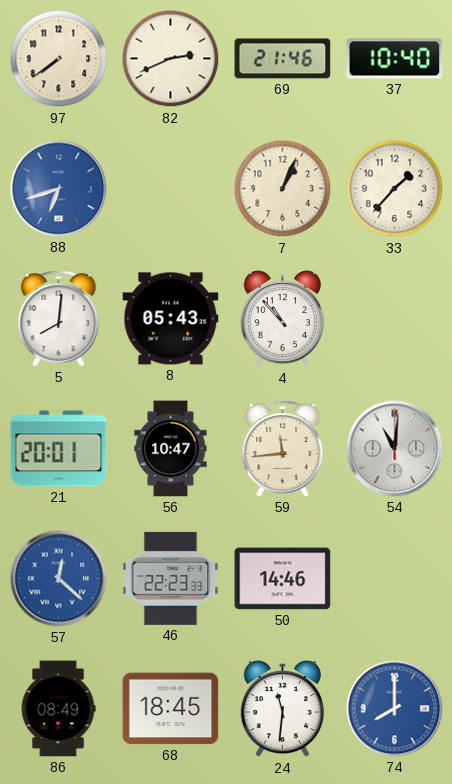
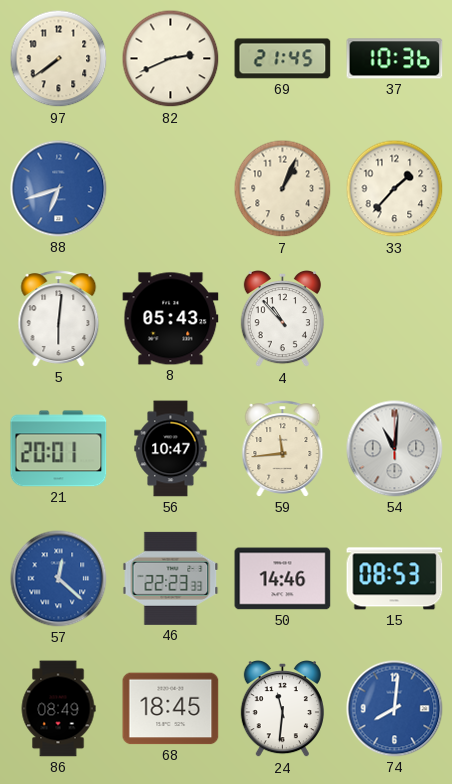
69: 21:46 -> 21:45 (283, 59)
37: 10:40 -> 10:36 (395, 59)
5: 8:01 -> 6:01 (59, 319)
15: none -> 08:53 (395, 579)
74: 8:00 -> 8:01 (395, 709)
